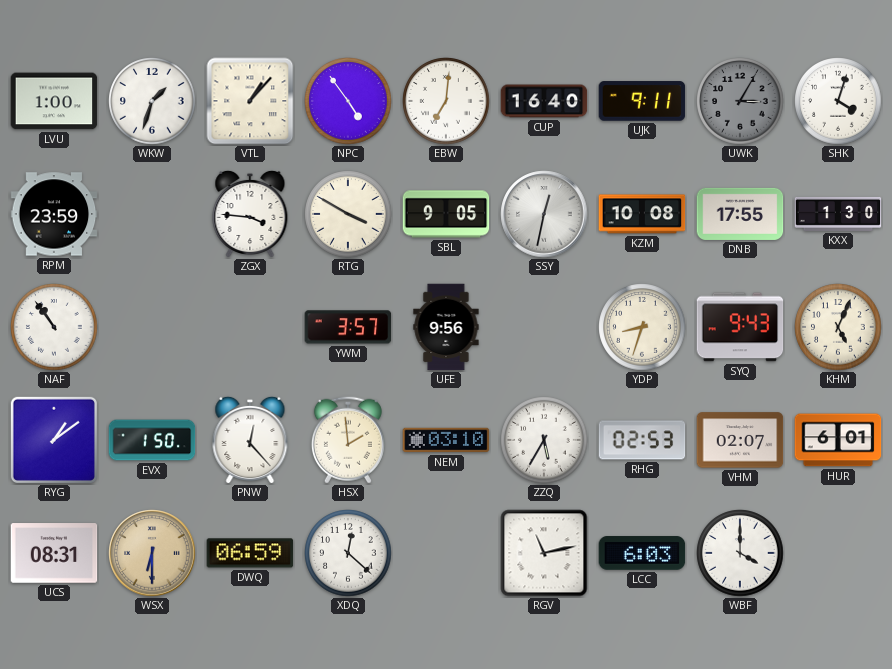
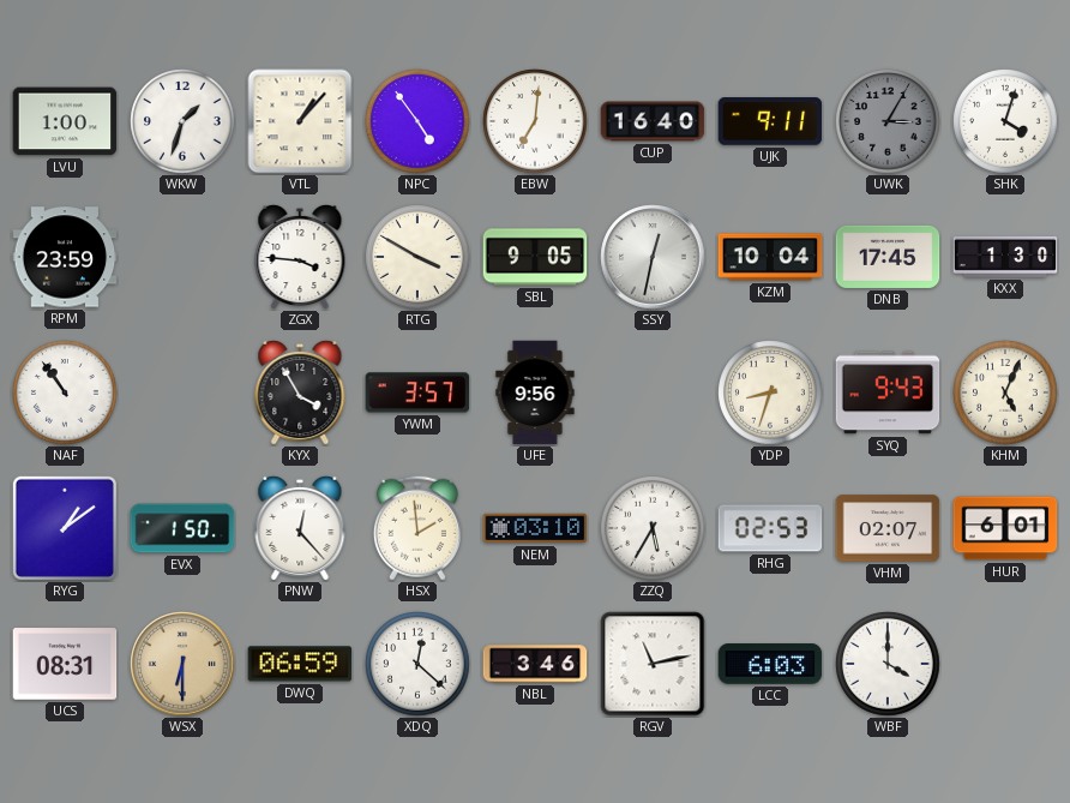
KZM: 10:08 -> 10:04 (770, 257)
DNB: 17:55 -> 17:45 (888, 257)
KYX: none -> 3:55 (300, 391)
NBL: none -> 3:46 (535, 664)
